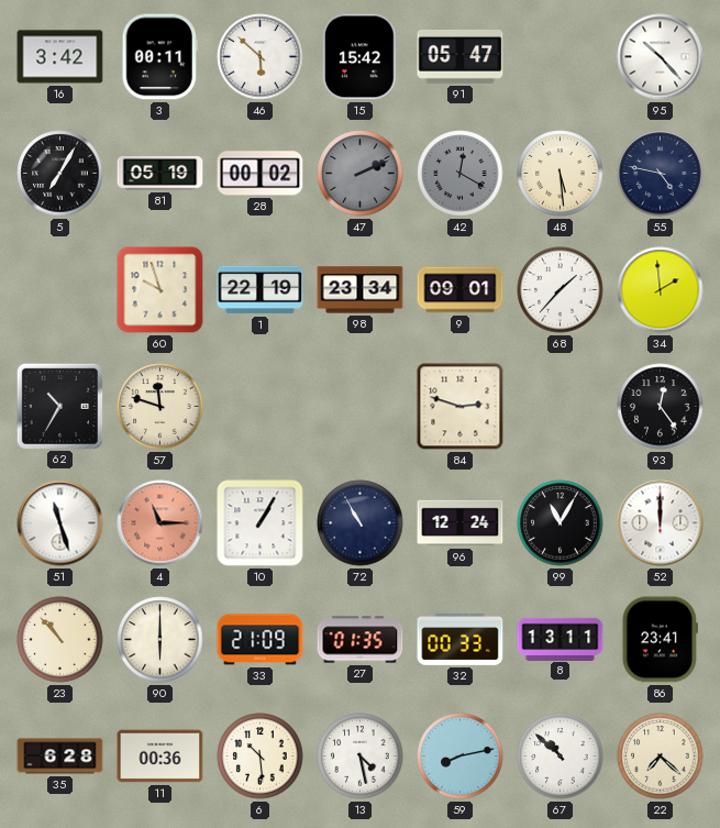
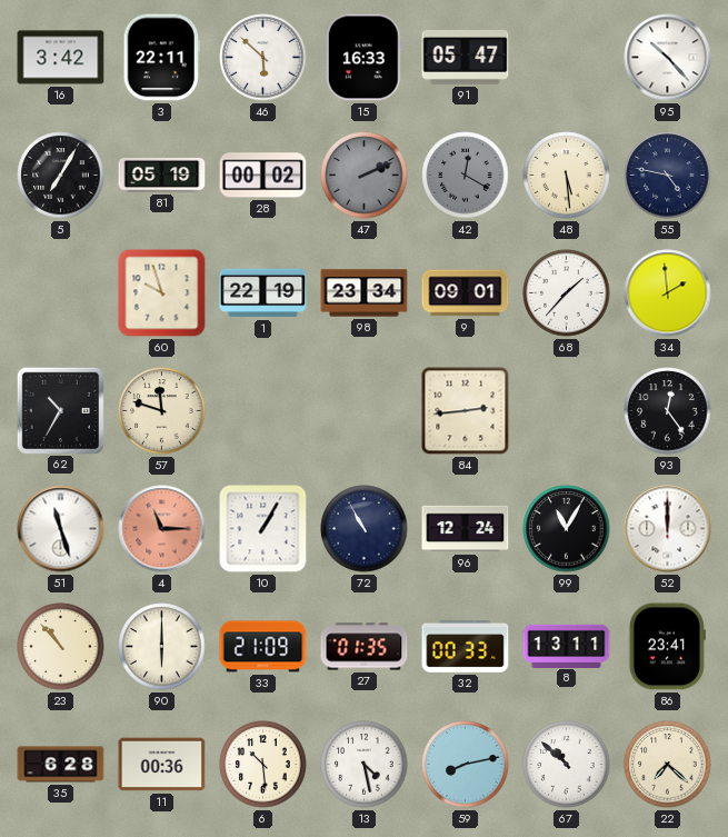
3: 00:11 -> 22:11 (161, 58)
15: 15:42 -> 16:33 (363, 58)
84: 2:48 -> 2:44 (466, 411)
